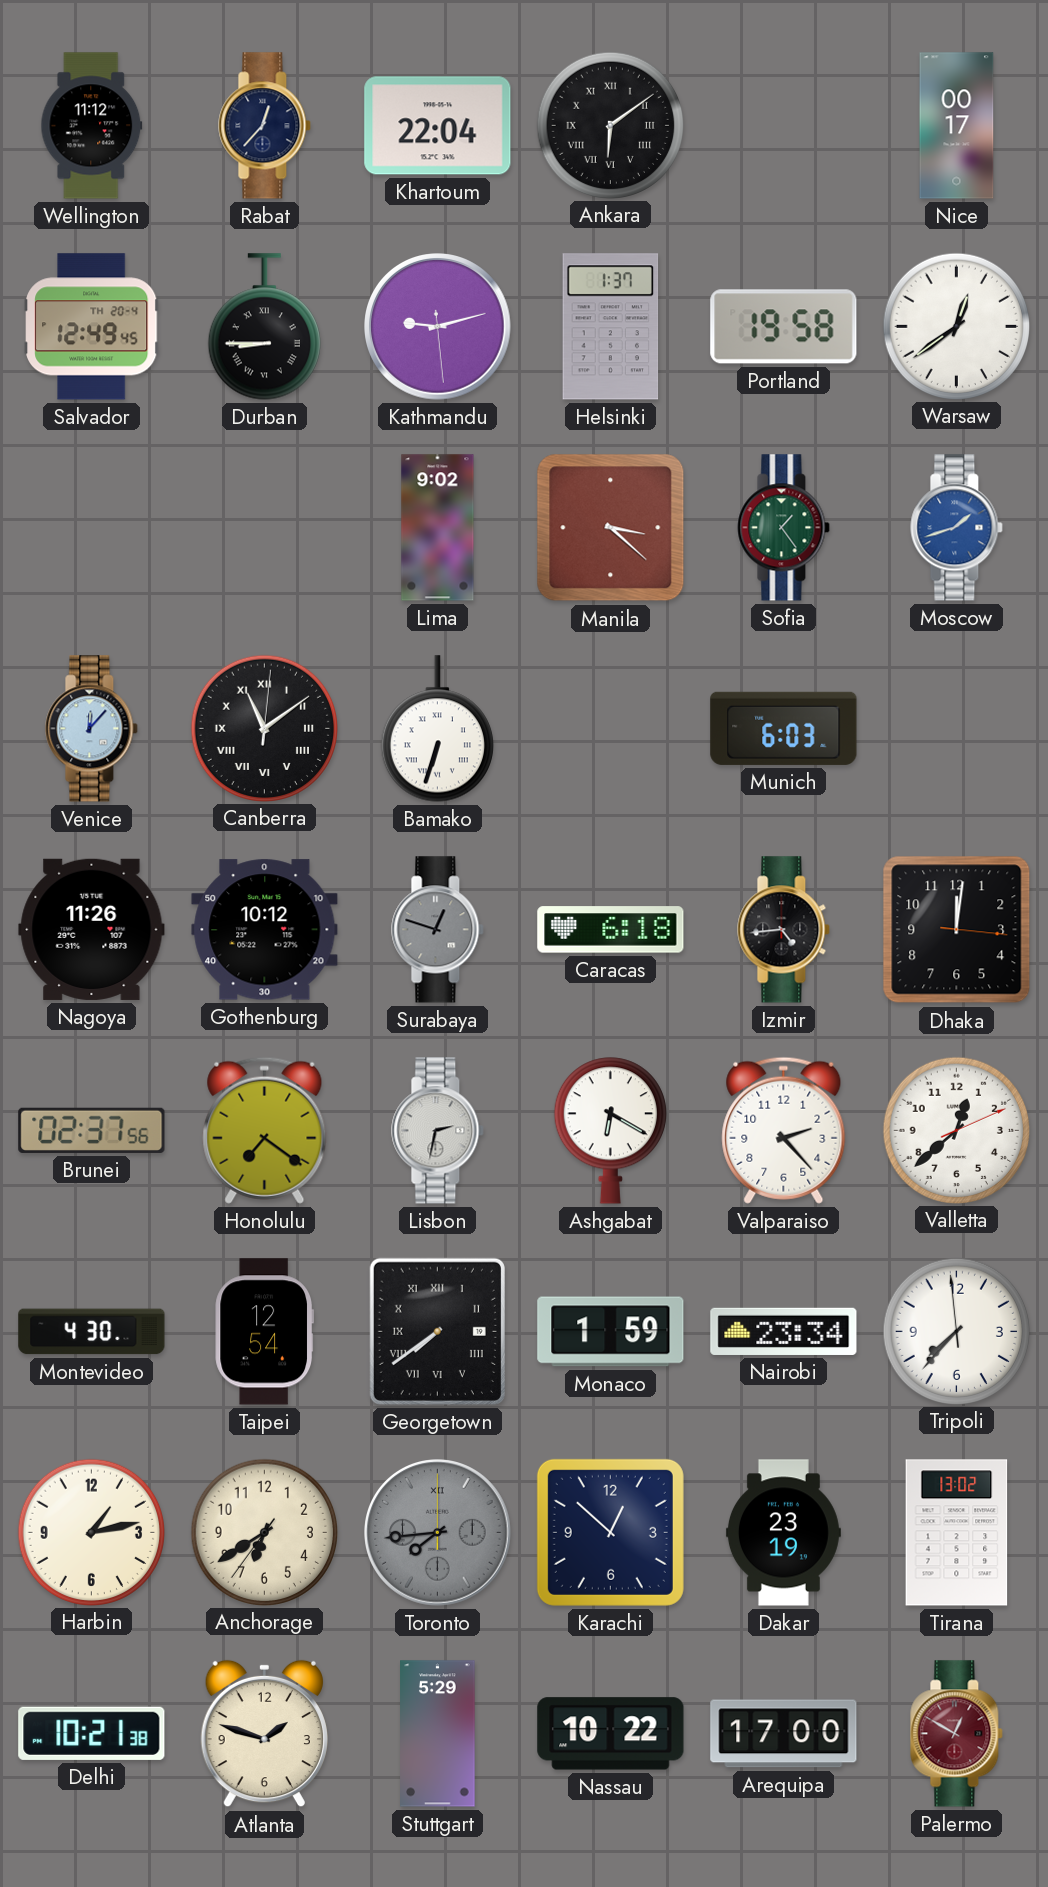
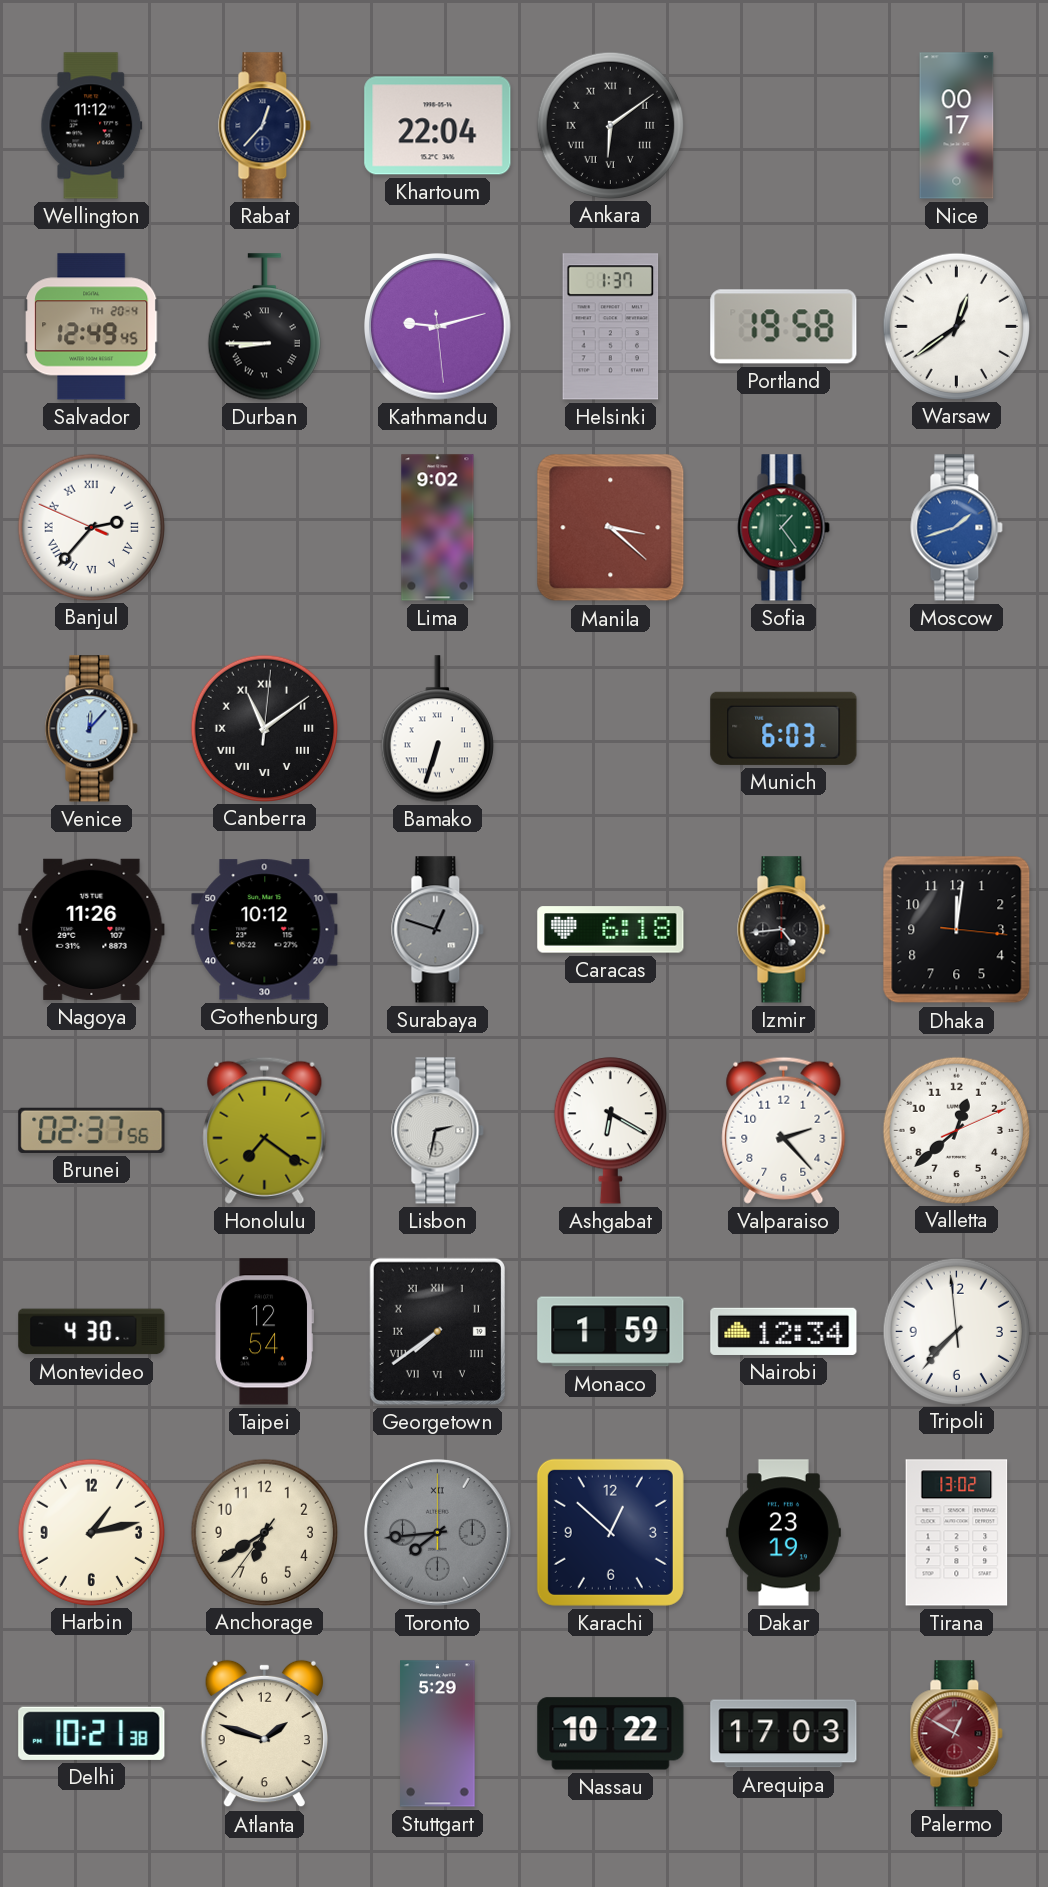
Banjul: none -> 2:36 (91, 527)
Nairobi: 23:34 -> 12:34 (784, 1331)
Arequipa: 17:00 -> 17:03 (784, 1734)
